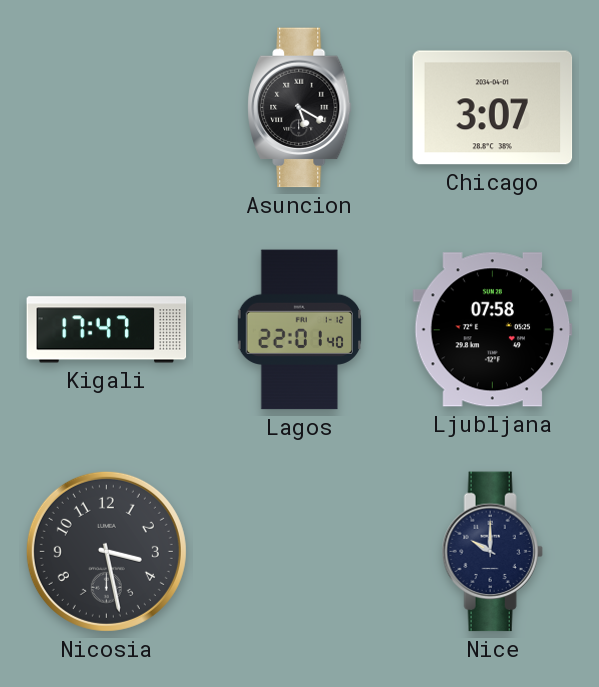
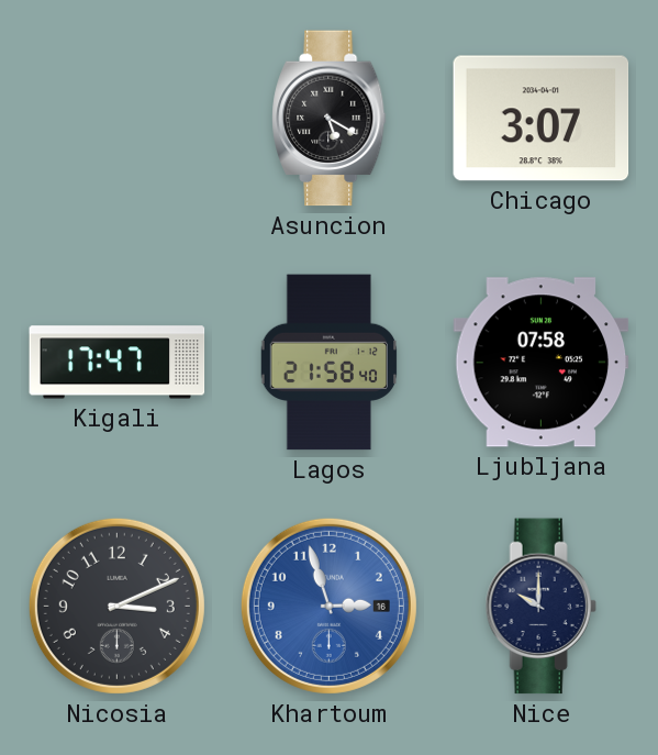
Lagos: 22:01 -> 21:58 (328, 363)
Nicosia: 3:28 -> 3:11 (116, 606)
Khartoum: none -> 2:57 (328, 606)
